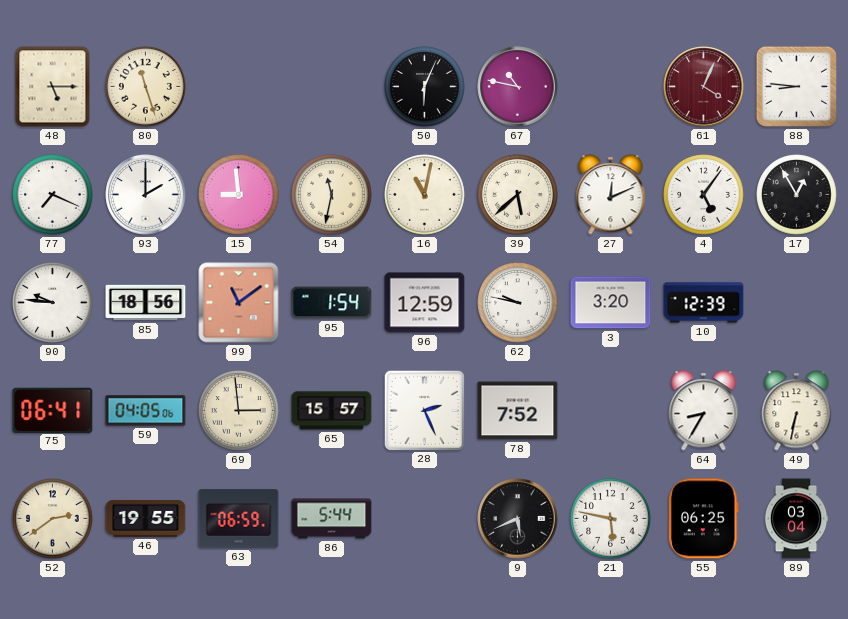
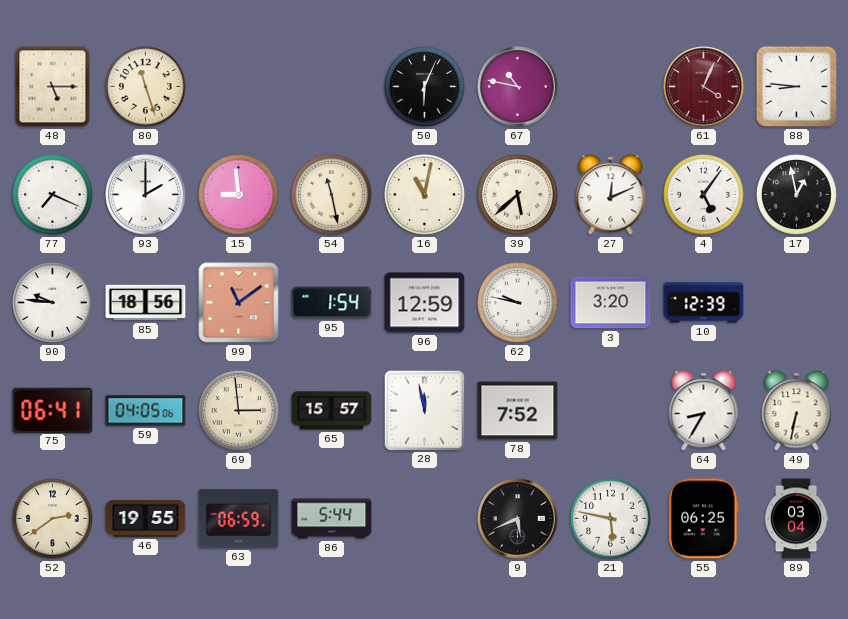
54: 11:32 -> 11:28 (332, 195)
17: 12:55 -> 12:58 (797, 195)
28: 2:26 -> 11:58 (424, 410)
